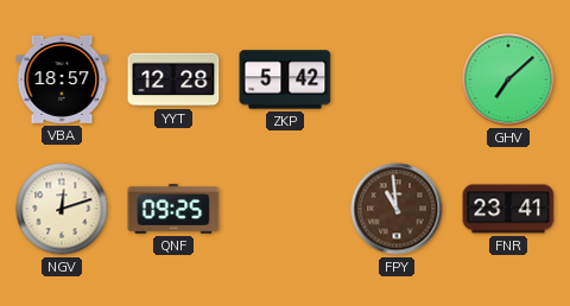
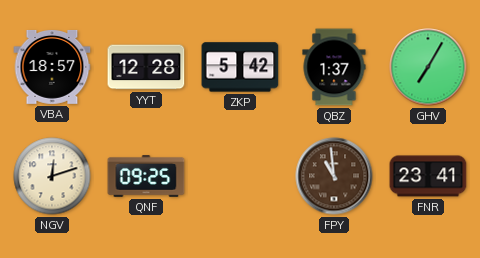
QBZ: none -> 1:37 (334, 67)
GHV: 7:08 -> 7:05 (428, 67)
